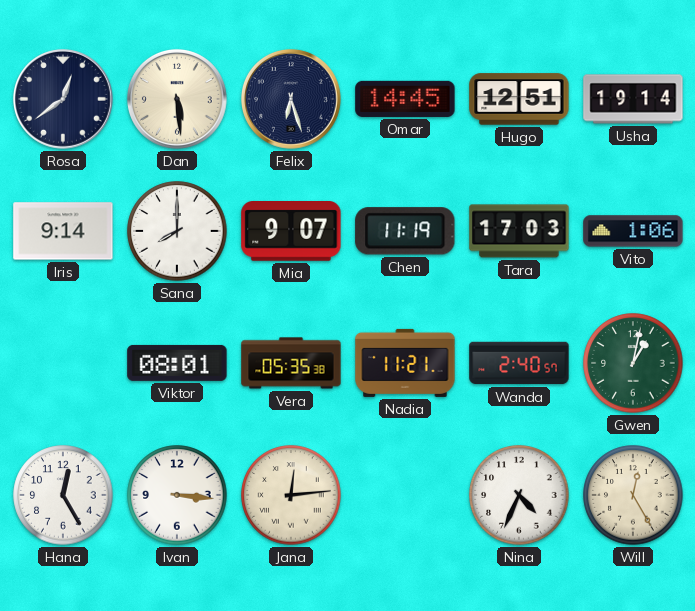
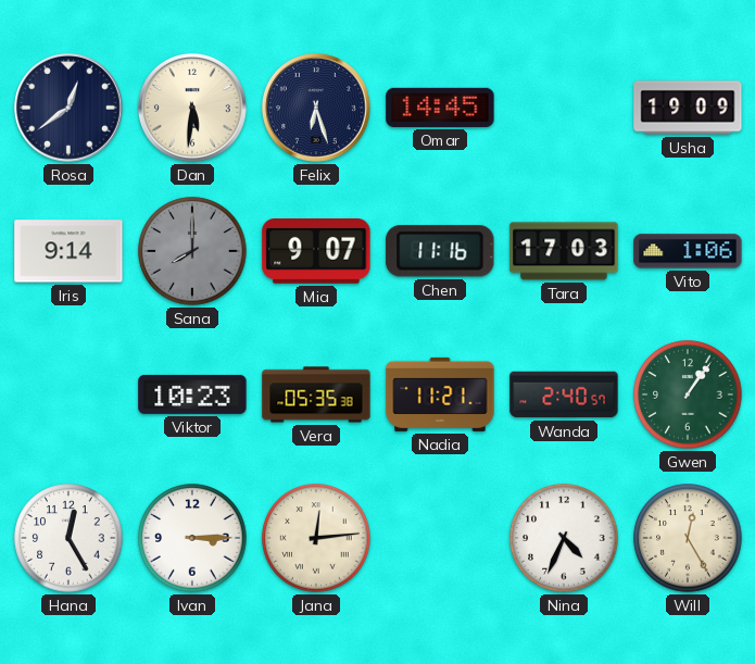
Dan: 5:29 -> 5:31 (192, 108)
Hugo: 12:51 -> none (519, 99)
Usha: 19:14 -> 19:09 (688, 108)
Sana dial: white -> grey (192, 251)
Chen: 11:19 -> 11:16 (440, 251)
Viktor: 08:01 -> 10:23 (192, 394)
Gwen: 1:02 -> 1:06 (688, 394)
Ivan: 3:16 -> 3:15 (192, 538)
